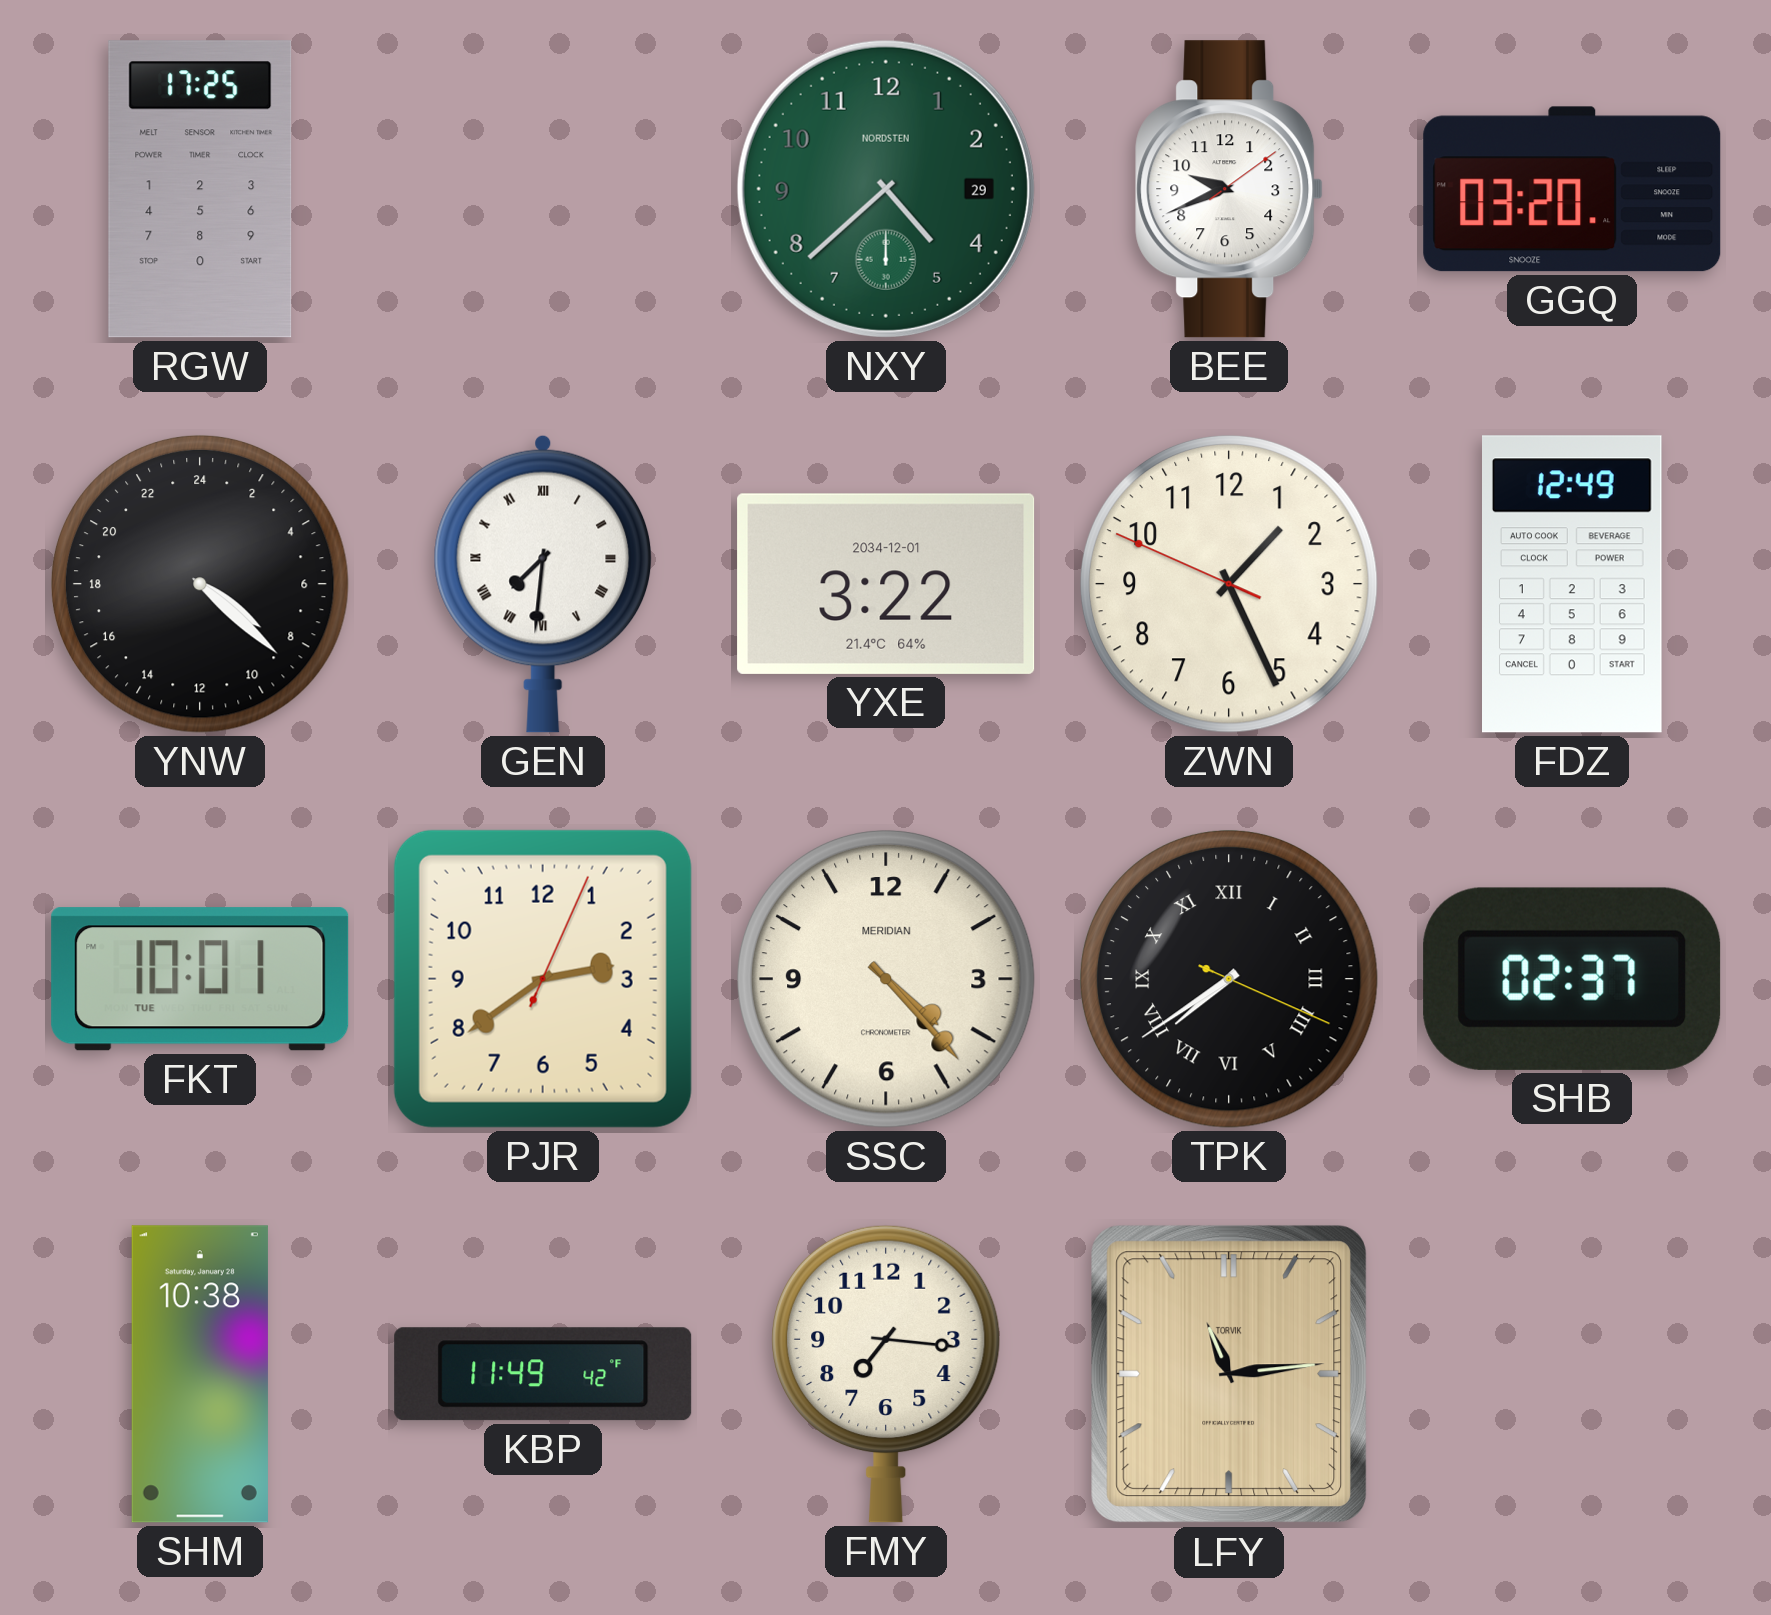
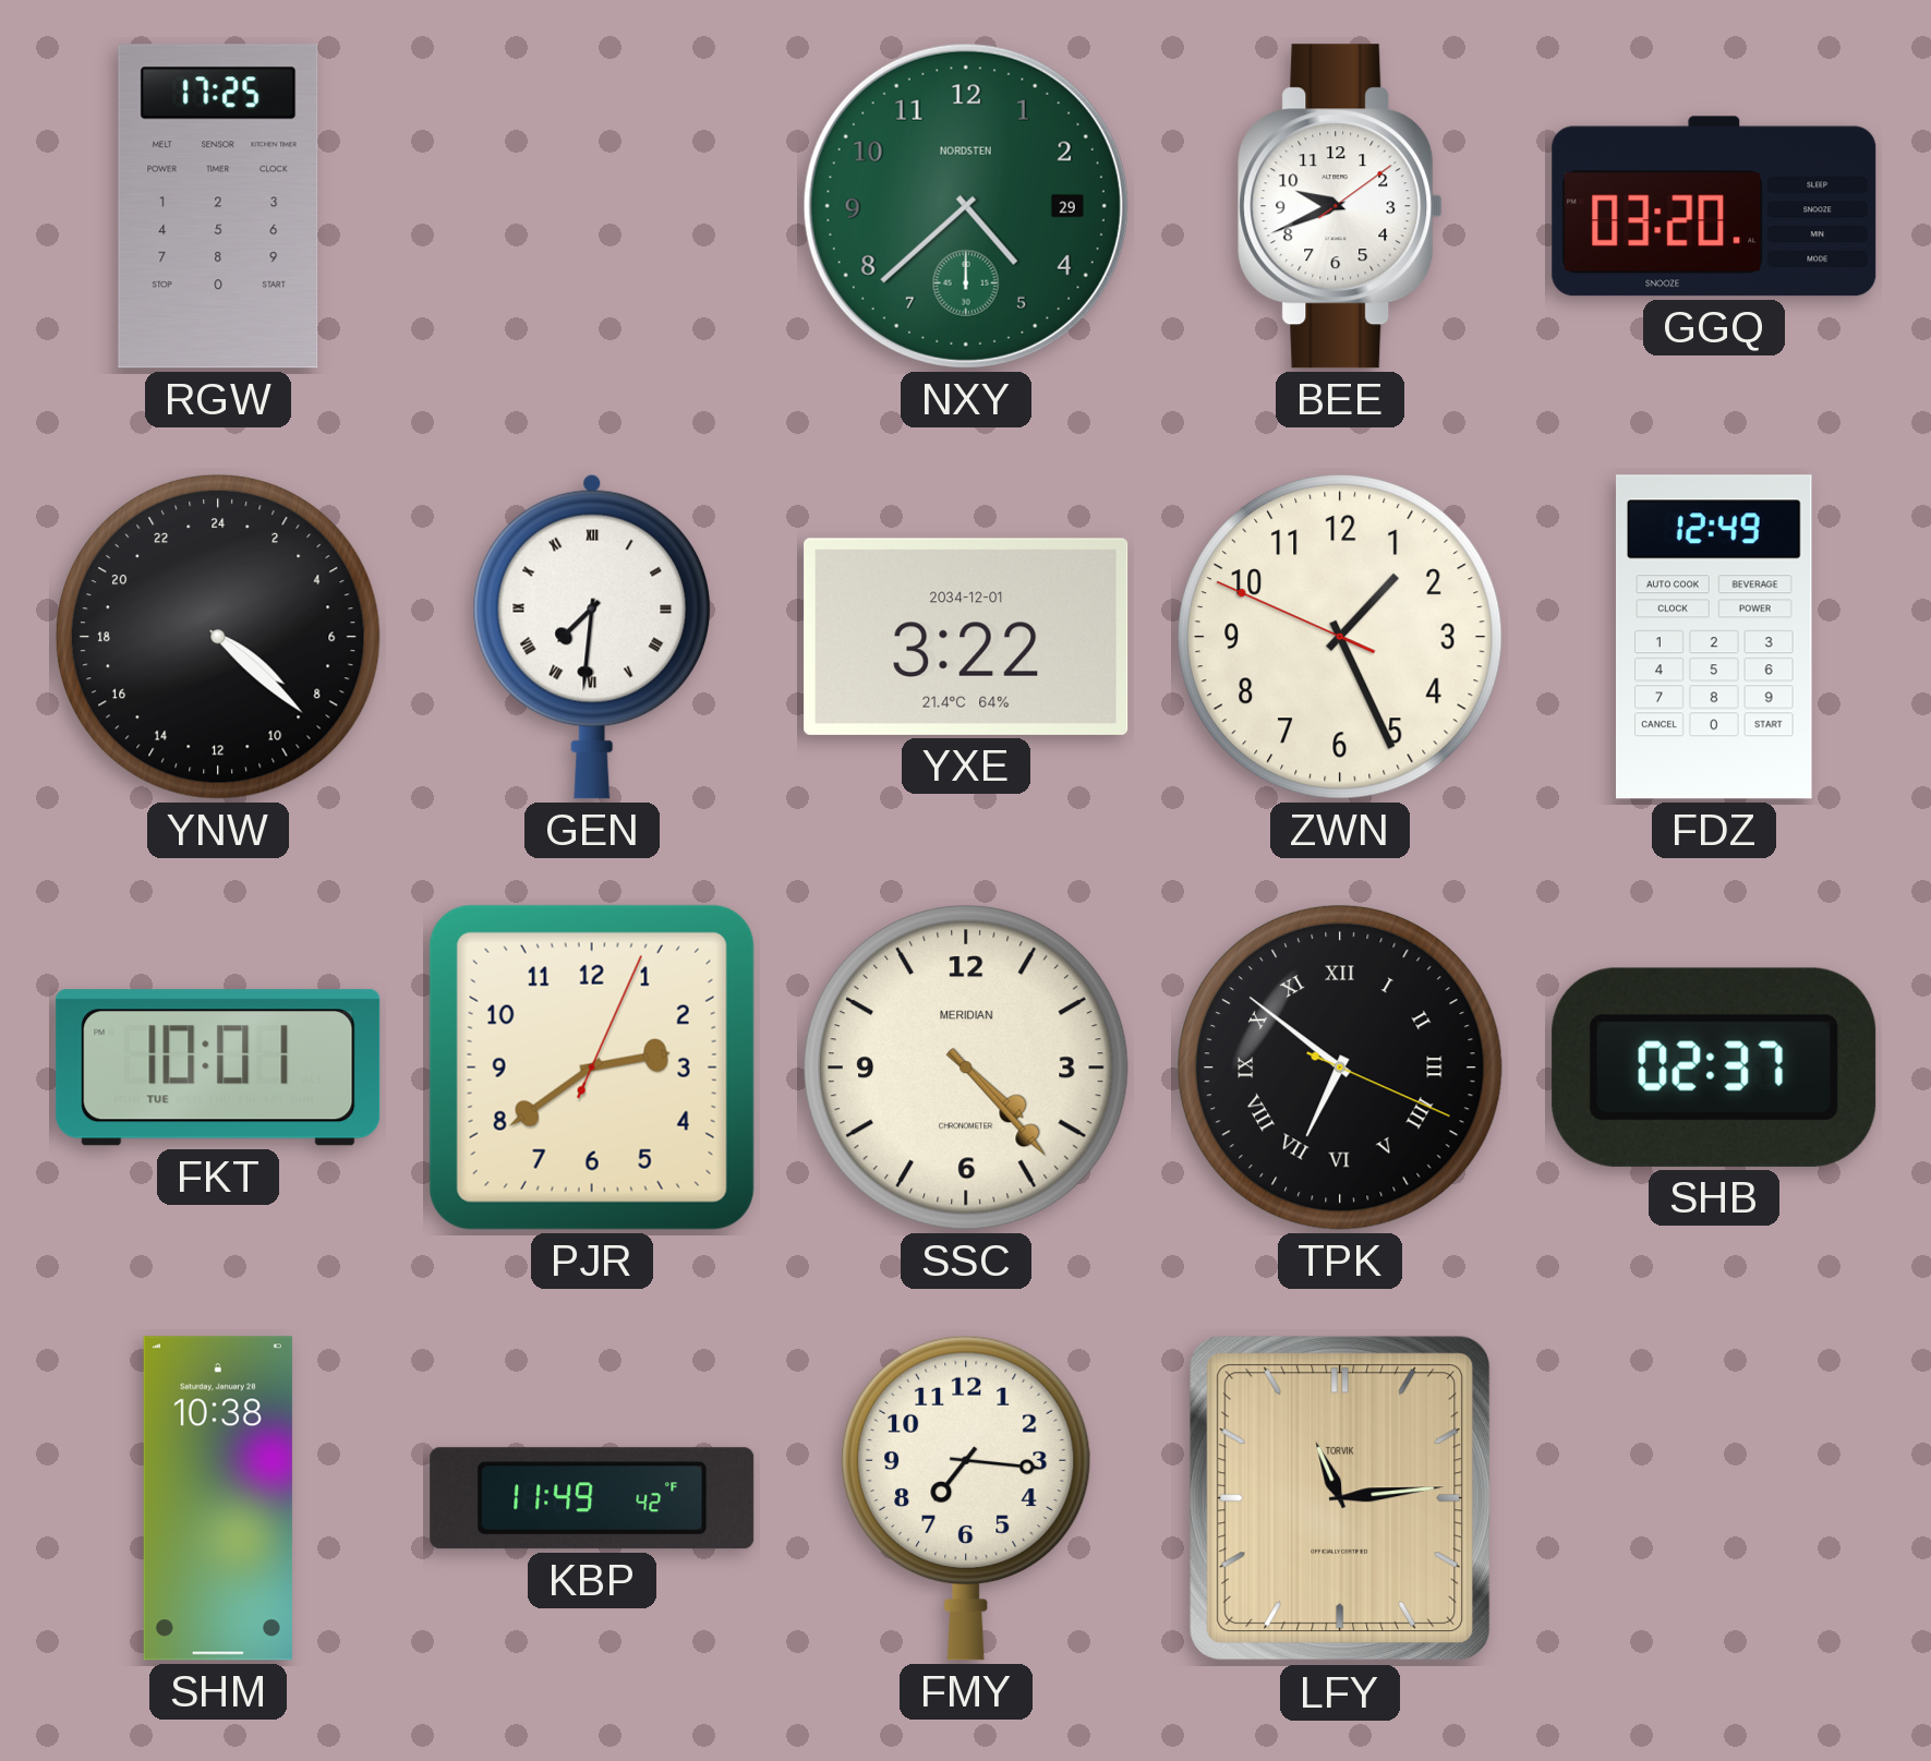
TPK: 7:39 -> 6:51 (1340, 1068)
